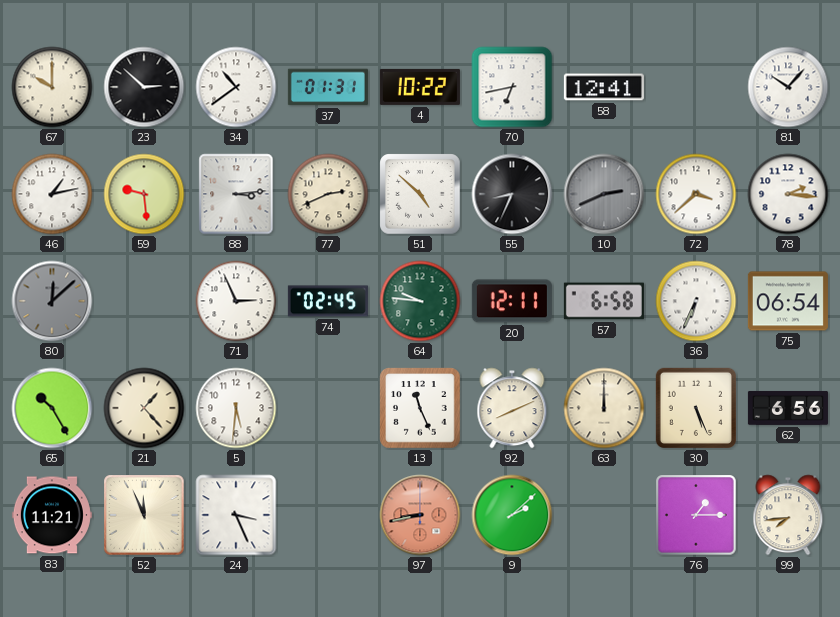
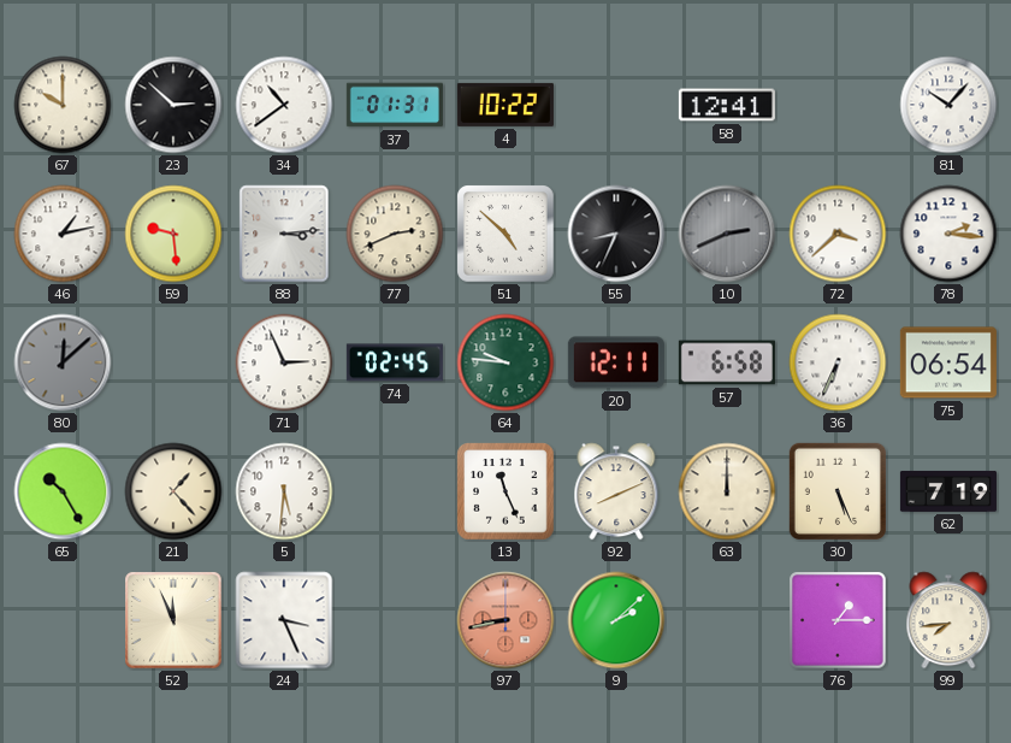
70: 6:43 -> none (512, 87)
62: 6:56 -> 7:19 (948, 491)
83: 11:21 -> none (52, 515)
